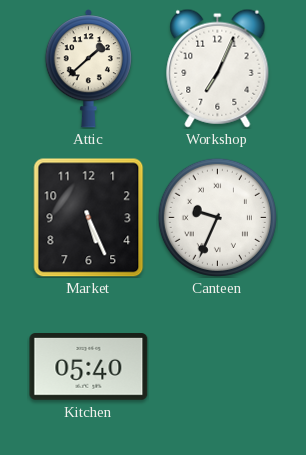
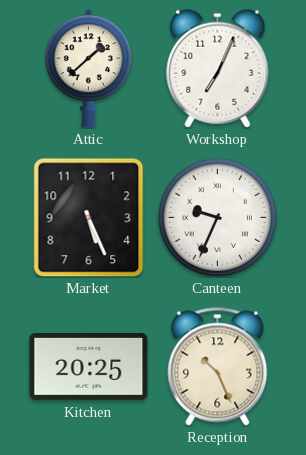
Kitchen: 05:40 -> 20:25 (89, 367)
Reception: none -> 10:26 (218, 367)
